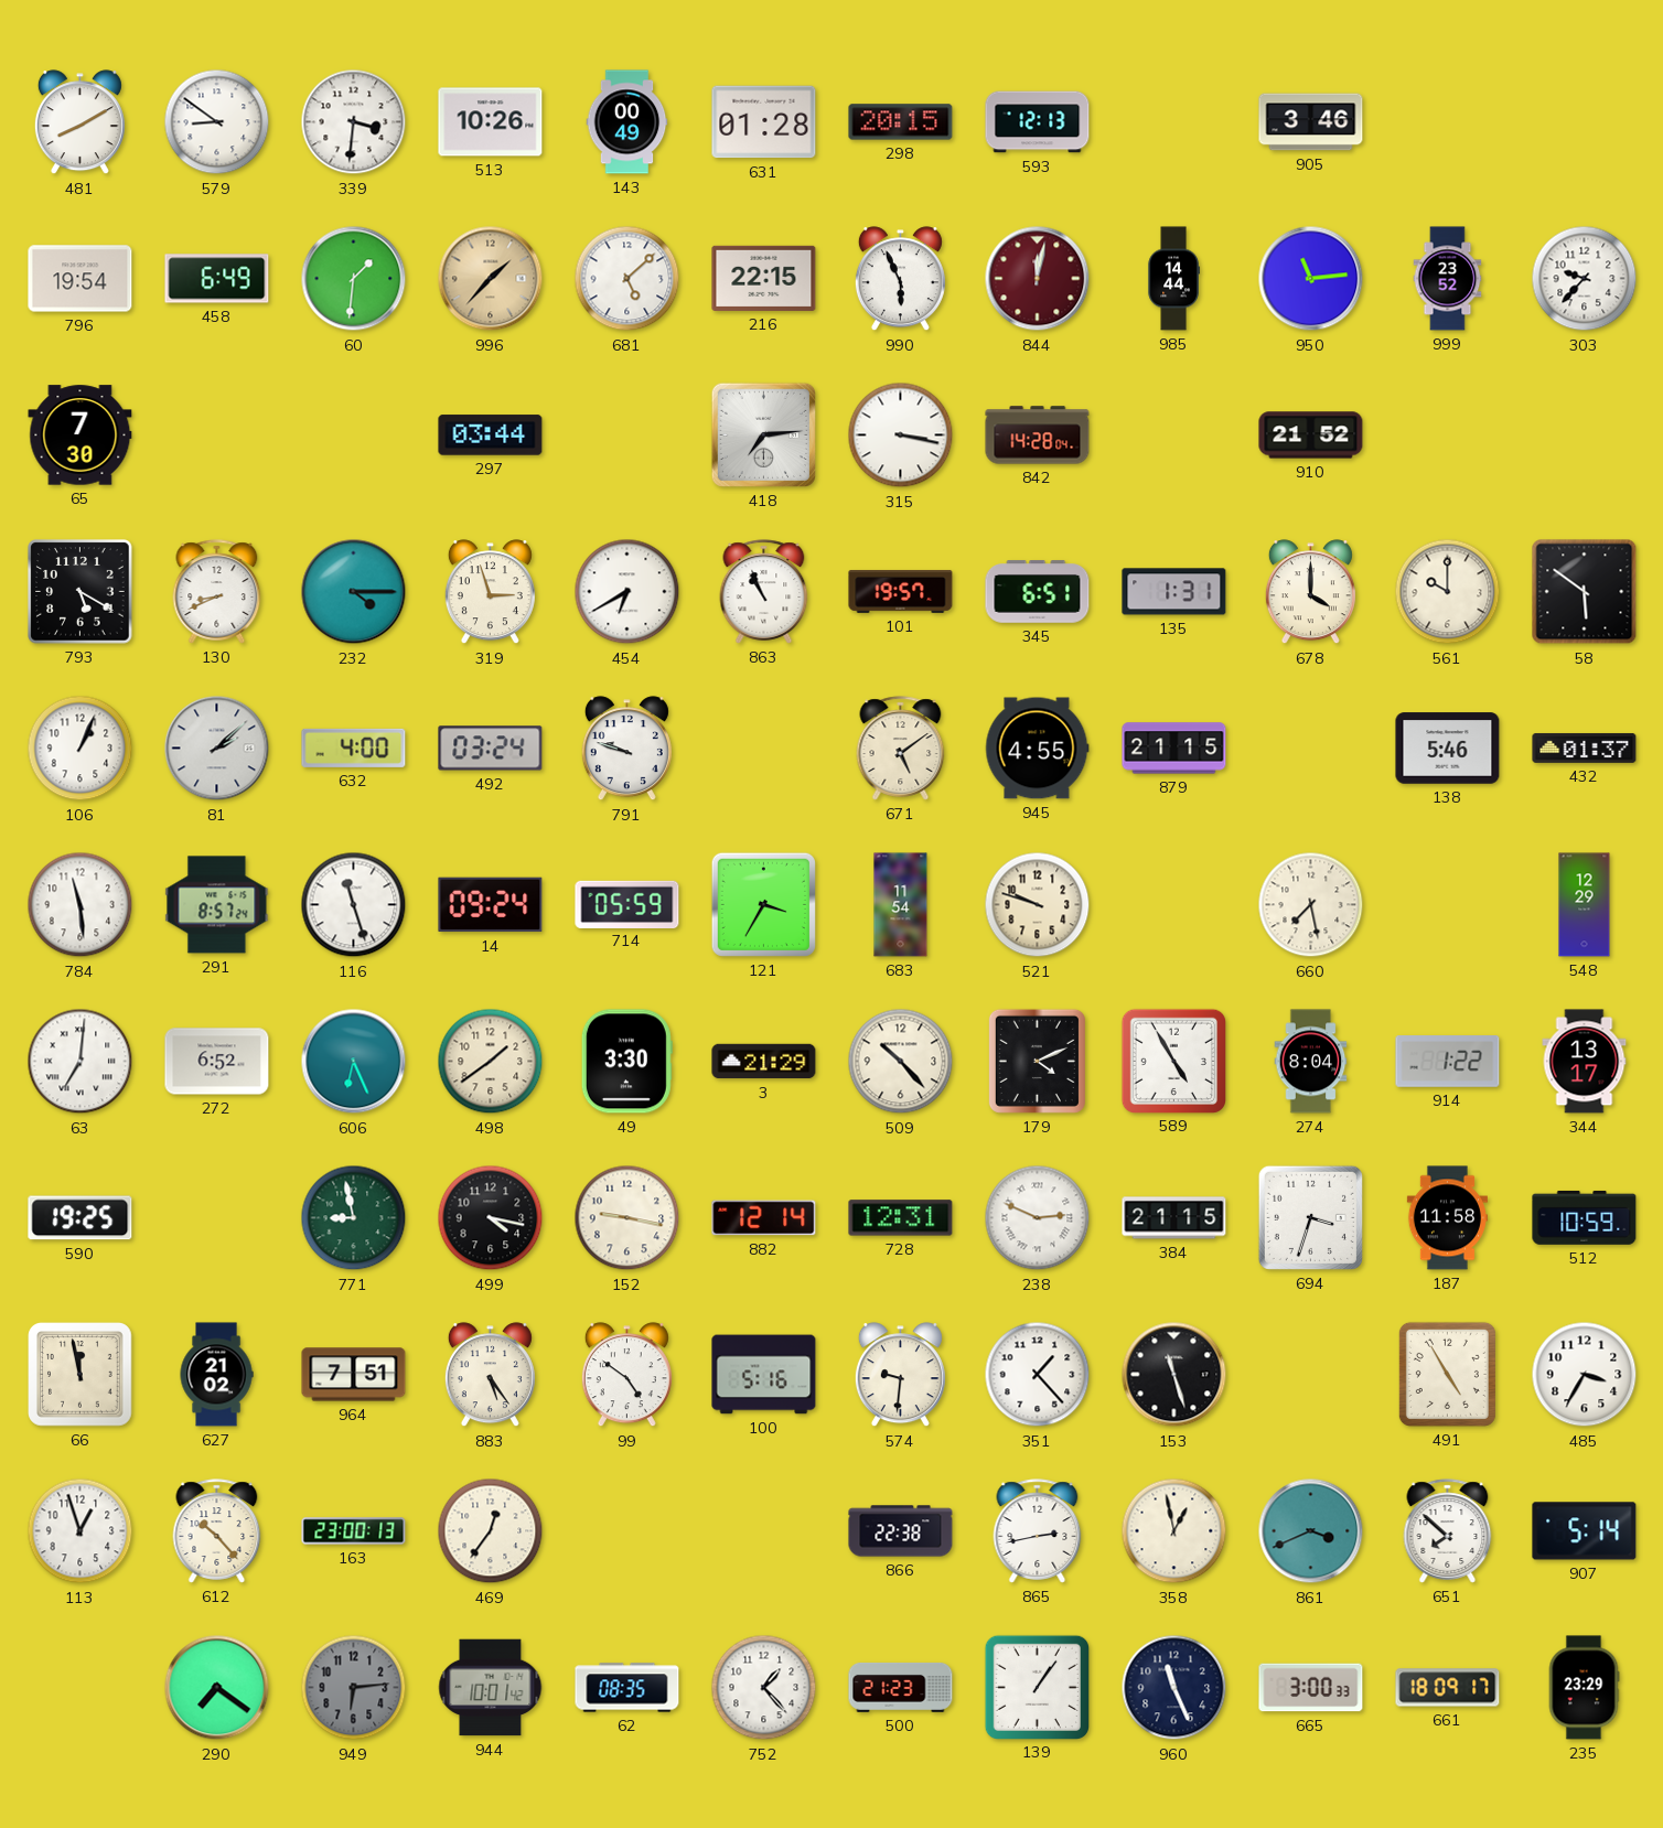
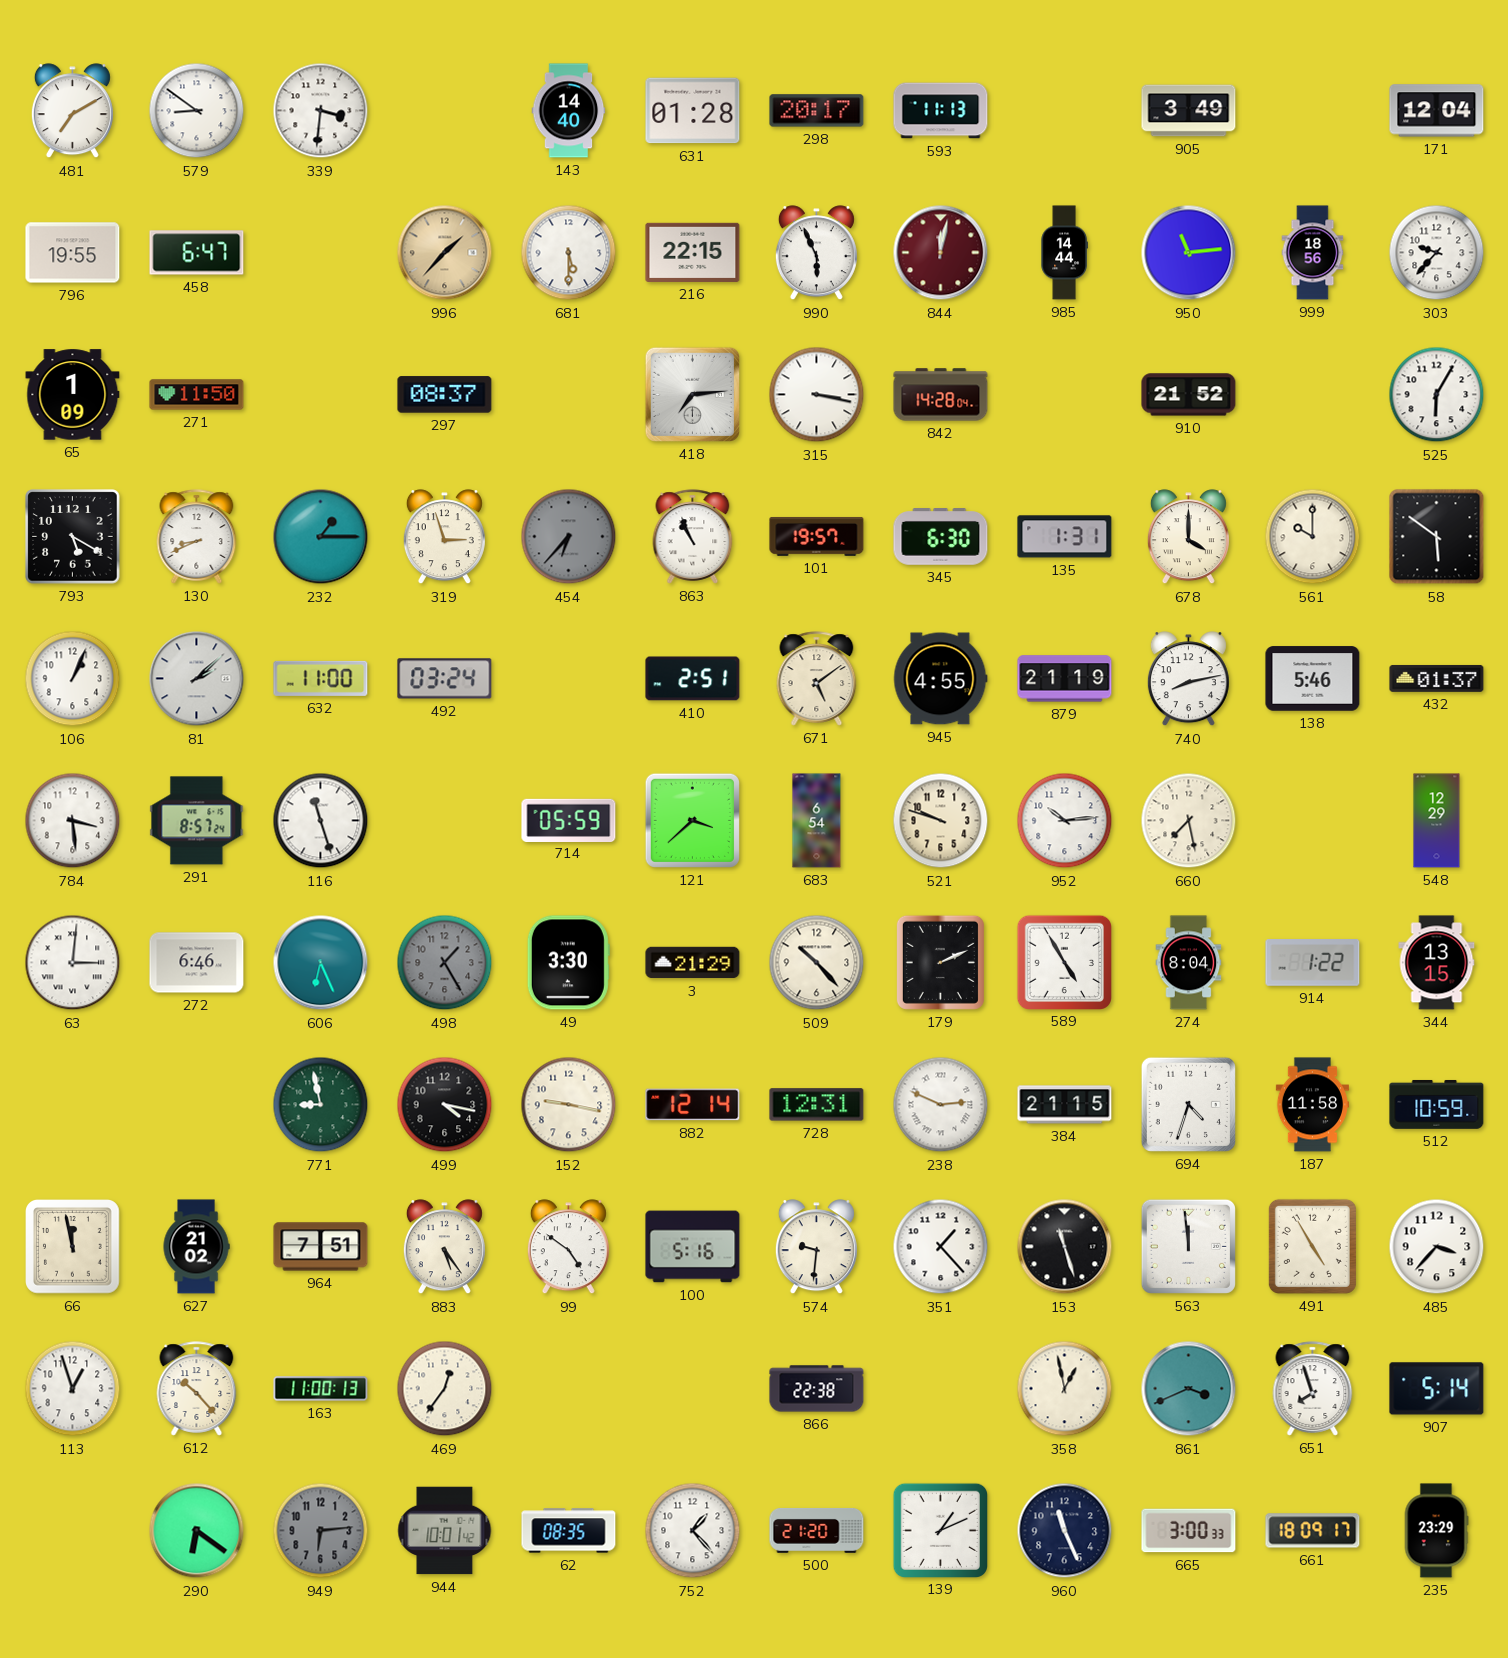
481: 8:10 -> 7:10 (72, 111)
513: 10:26 -> none (491, 122)
143: 00:49 -> 14:40 (569, 111)
298: 20:15 -> 20:17 (817, 111)
593: 12:13 -> 11:13 (941, 111)
905: 3:46 -> 3:49 (1189, 111)
171: none -> 12:04 (1437, 111)
796: 19:54 -> 19:55 (73, 253)
458: 6:49 -> 6:47 (197, 253)
60: 1:31 -> none (354, 279)
681: 5:08 -> 5:30 (569, 253)
999: 23:52 -> 18:56 (1313, 253)
65: 7:30 -> 1:09 (73, 395)
271: none -> 11:50 (197, 395)
297: 03:44 -> 08:37 (445, 395)
525: none -> 6:05 (1437, 395)
232: 4:15 -> 1:15 (321, 537)
454: 6:40 -> 6:37 (569, 537)
454 dial: white -> grey (569, 537)
345: 6:51 -> 6:30 (941, 537)
632: 4:00 -> 11:00 (321, 678)
791: 9:48 -> none (626, 749)
410: none -> 2:51 (693, 679)
879: 21:15 -> 21:19 (1065, 679)
740: none -> 8:13 (1188, 679)
784: 11:29 -> 3:29 (73, 821)
14: 09:24 -> none (491, 905)
121: 3:35 -> 3:38 (692, 820)
683: 11:54 -> 6:54 (817, 821)
952: none -> 10:14 (1065, 821)
63: 7:01 -> 3:01 (73, 963)
272: 6:52 -> 6:46 (197, 963)
498: 1:39 -> 1:25 (445, 963)
498 dial: cream -> grey (445, 963)
179: 4:11 -> 2:11 (940, 962)
344: 13:17 -> 13:15 (1437, 963)
590: 19:25 -> none (81, 1218)
694: 3:33 -> 4:33 (1188, 1104)
563: none -> 11:59 (1188, 1246)
485: 3:35 -> 3:37 (1437, 1247)
163: 23:00 -> 11:00 (321, 1389)
865: 2:43 -> none (1038, 1531)
651: 7:52 -> 7:57 (1313, 1389)
290: 7:21 -> 6:21 (197, 1531)
500: 21:23 -> 21:20 (817, 1530)
139: 1:06 -> 1:11 (940, 1530)
